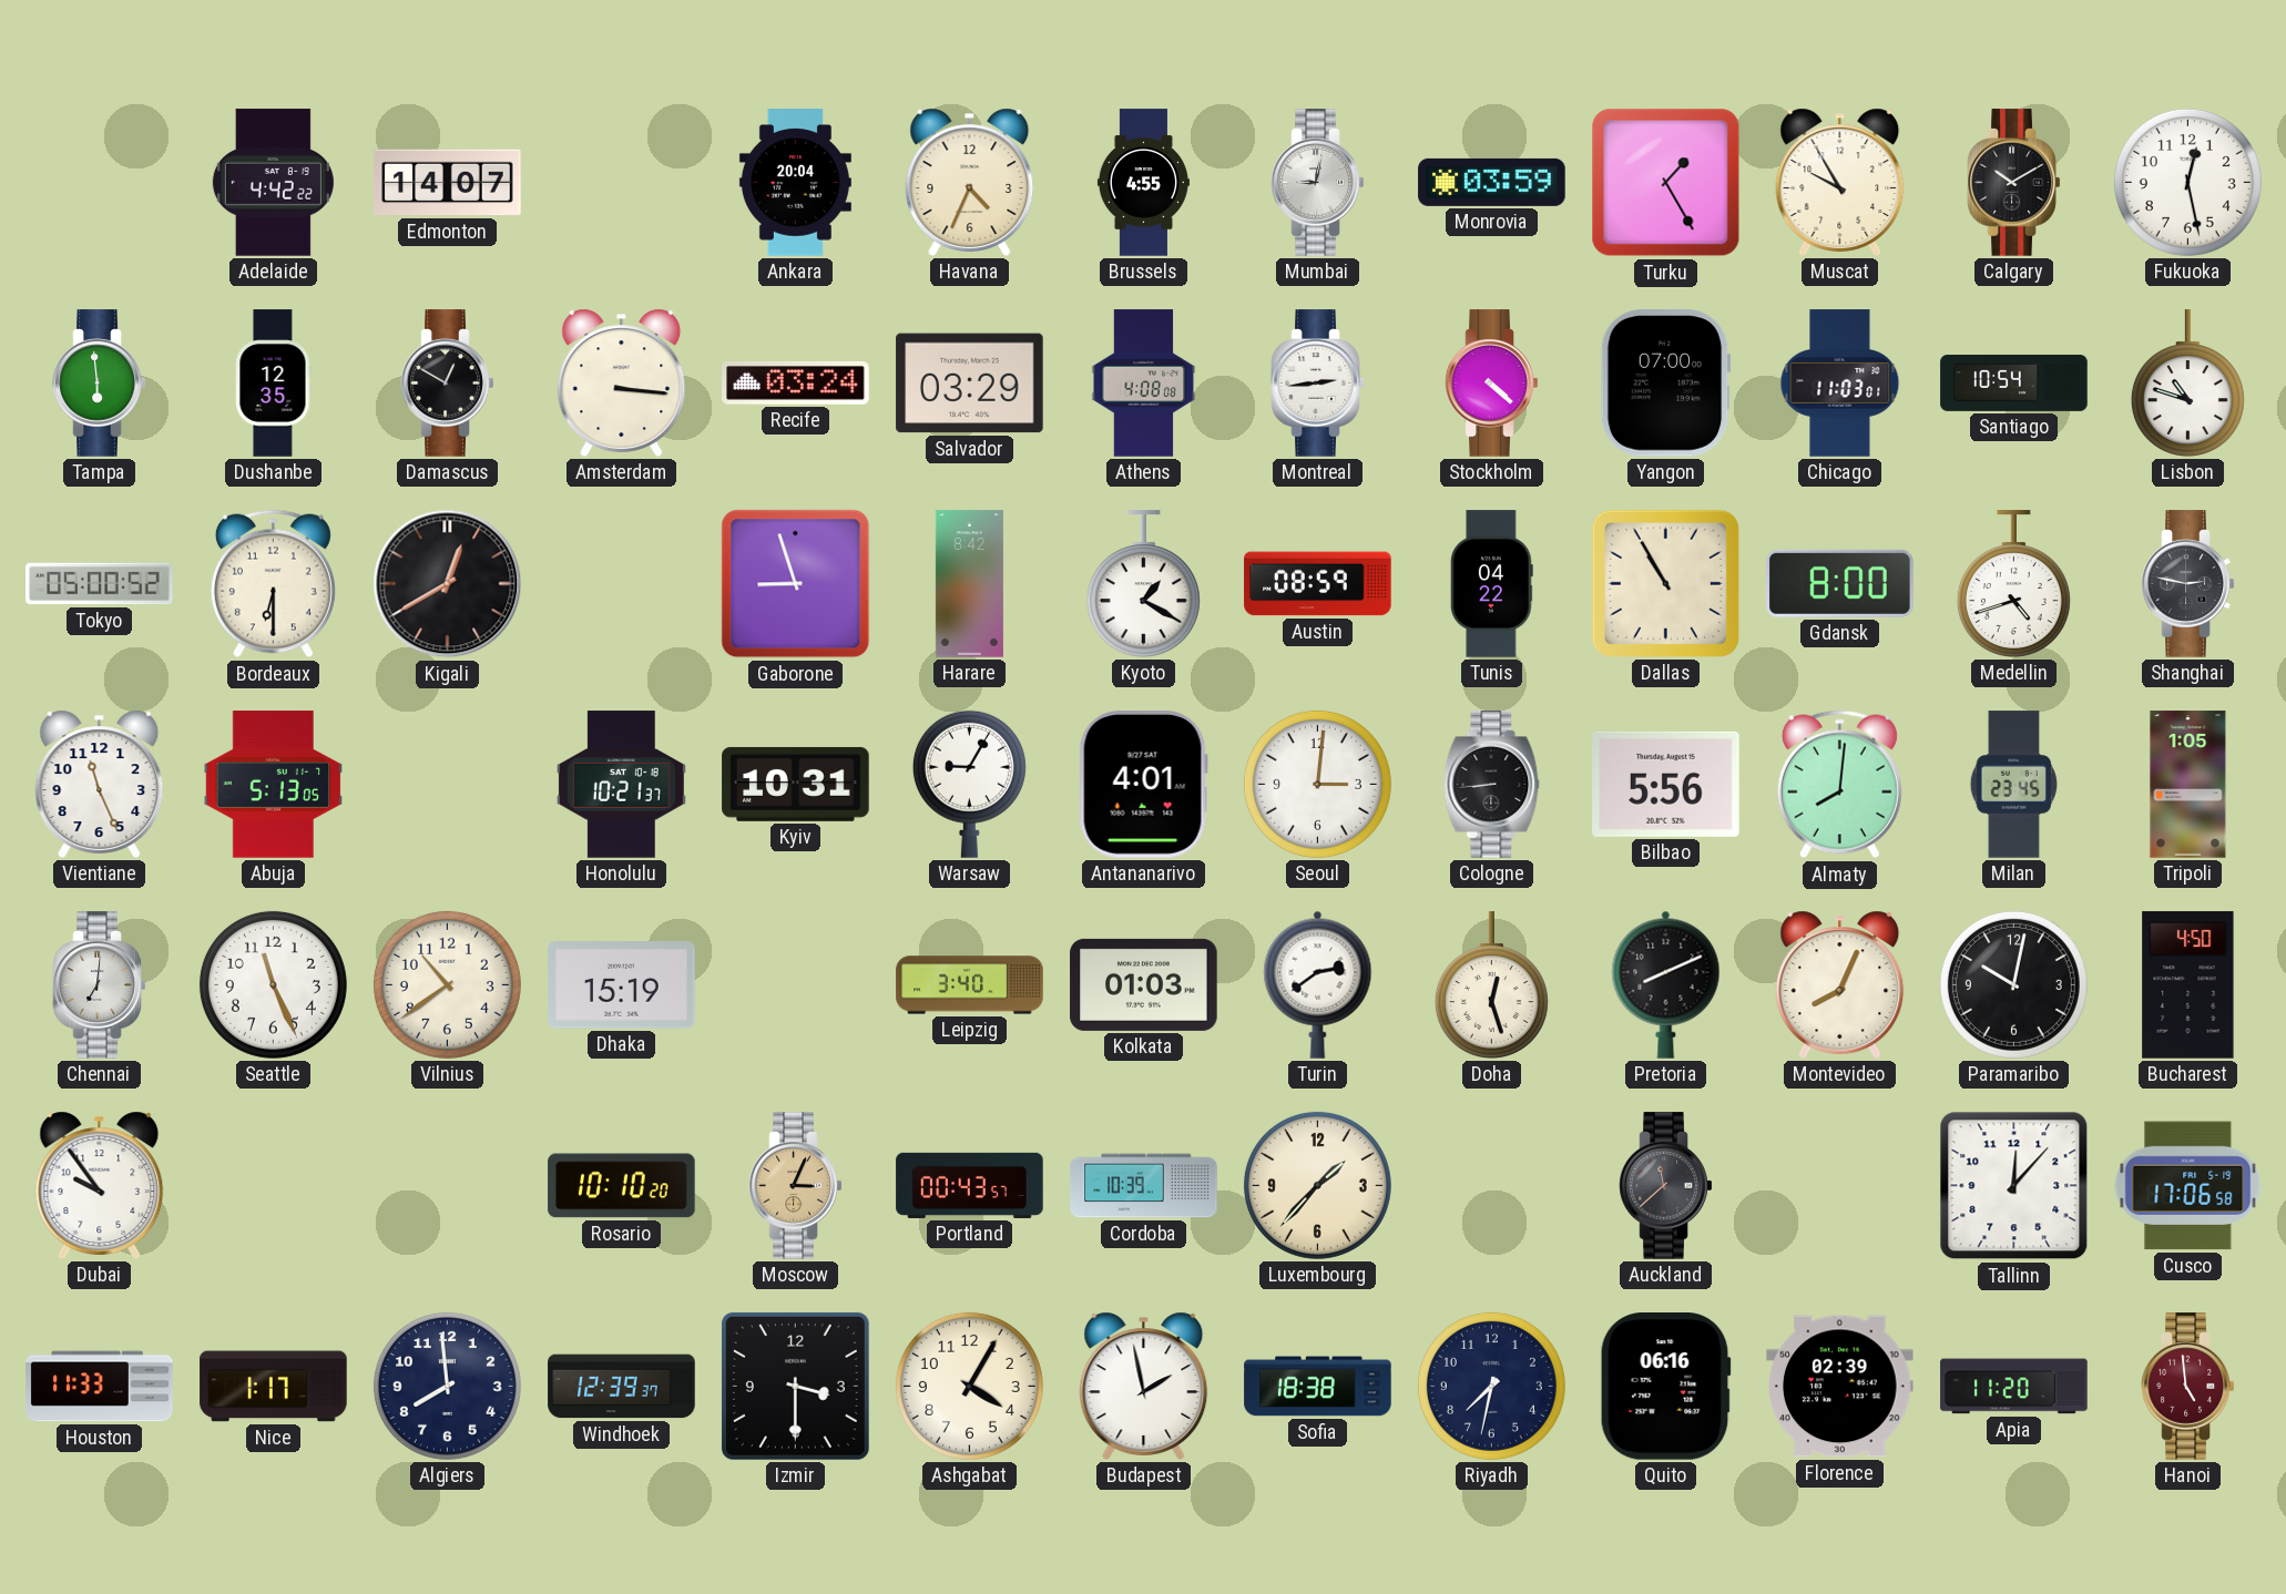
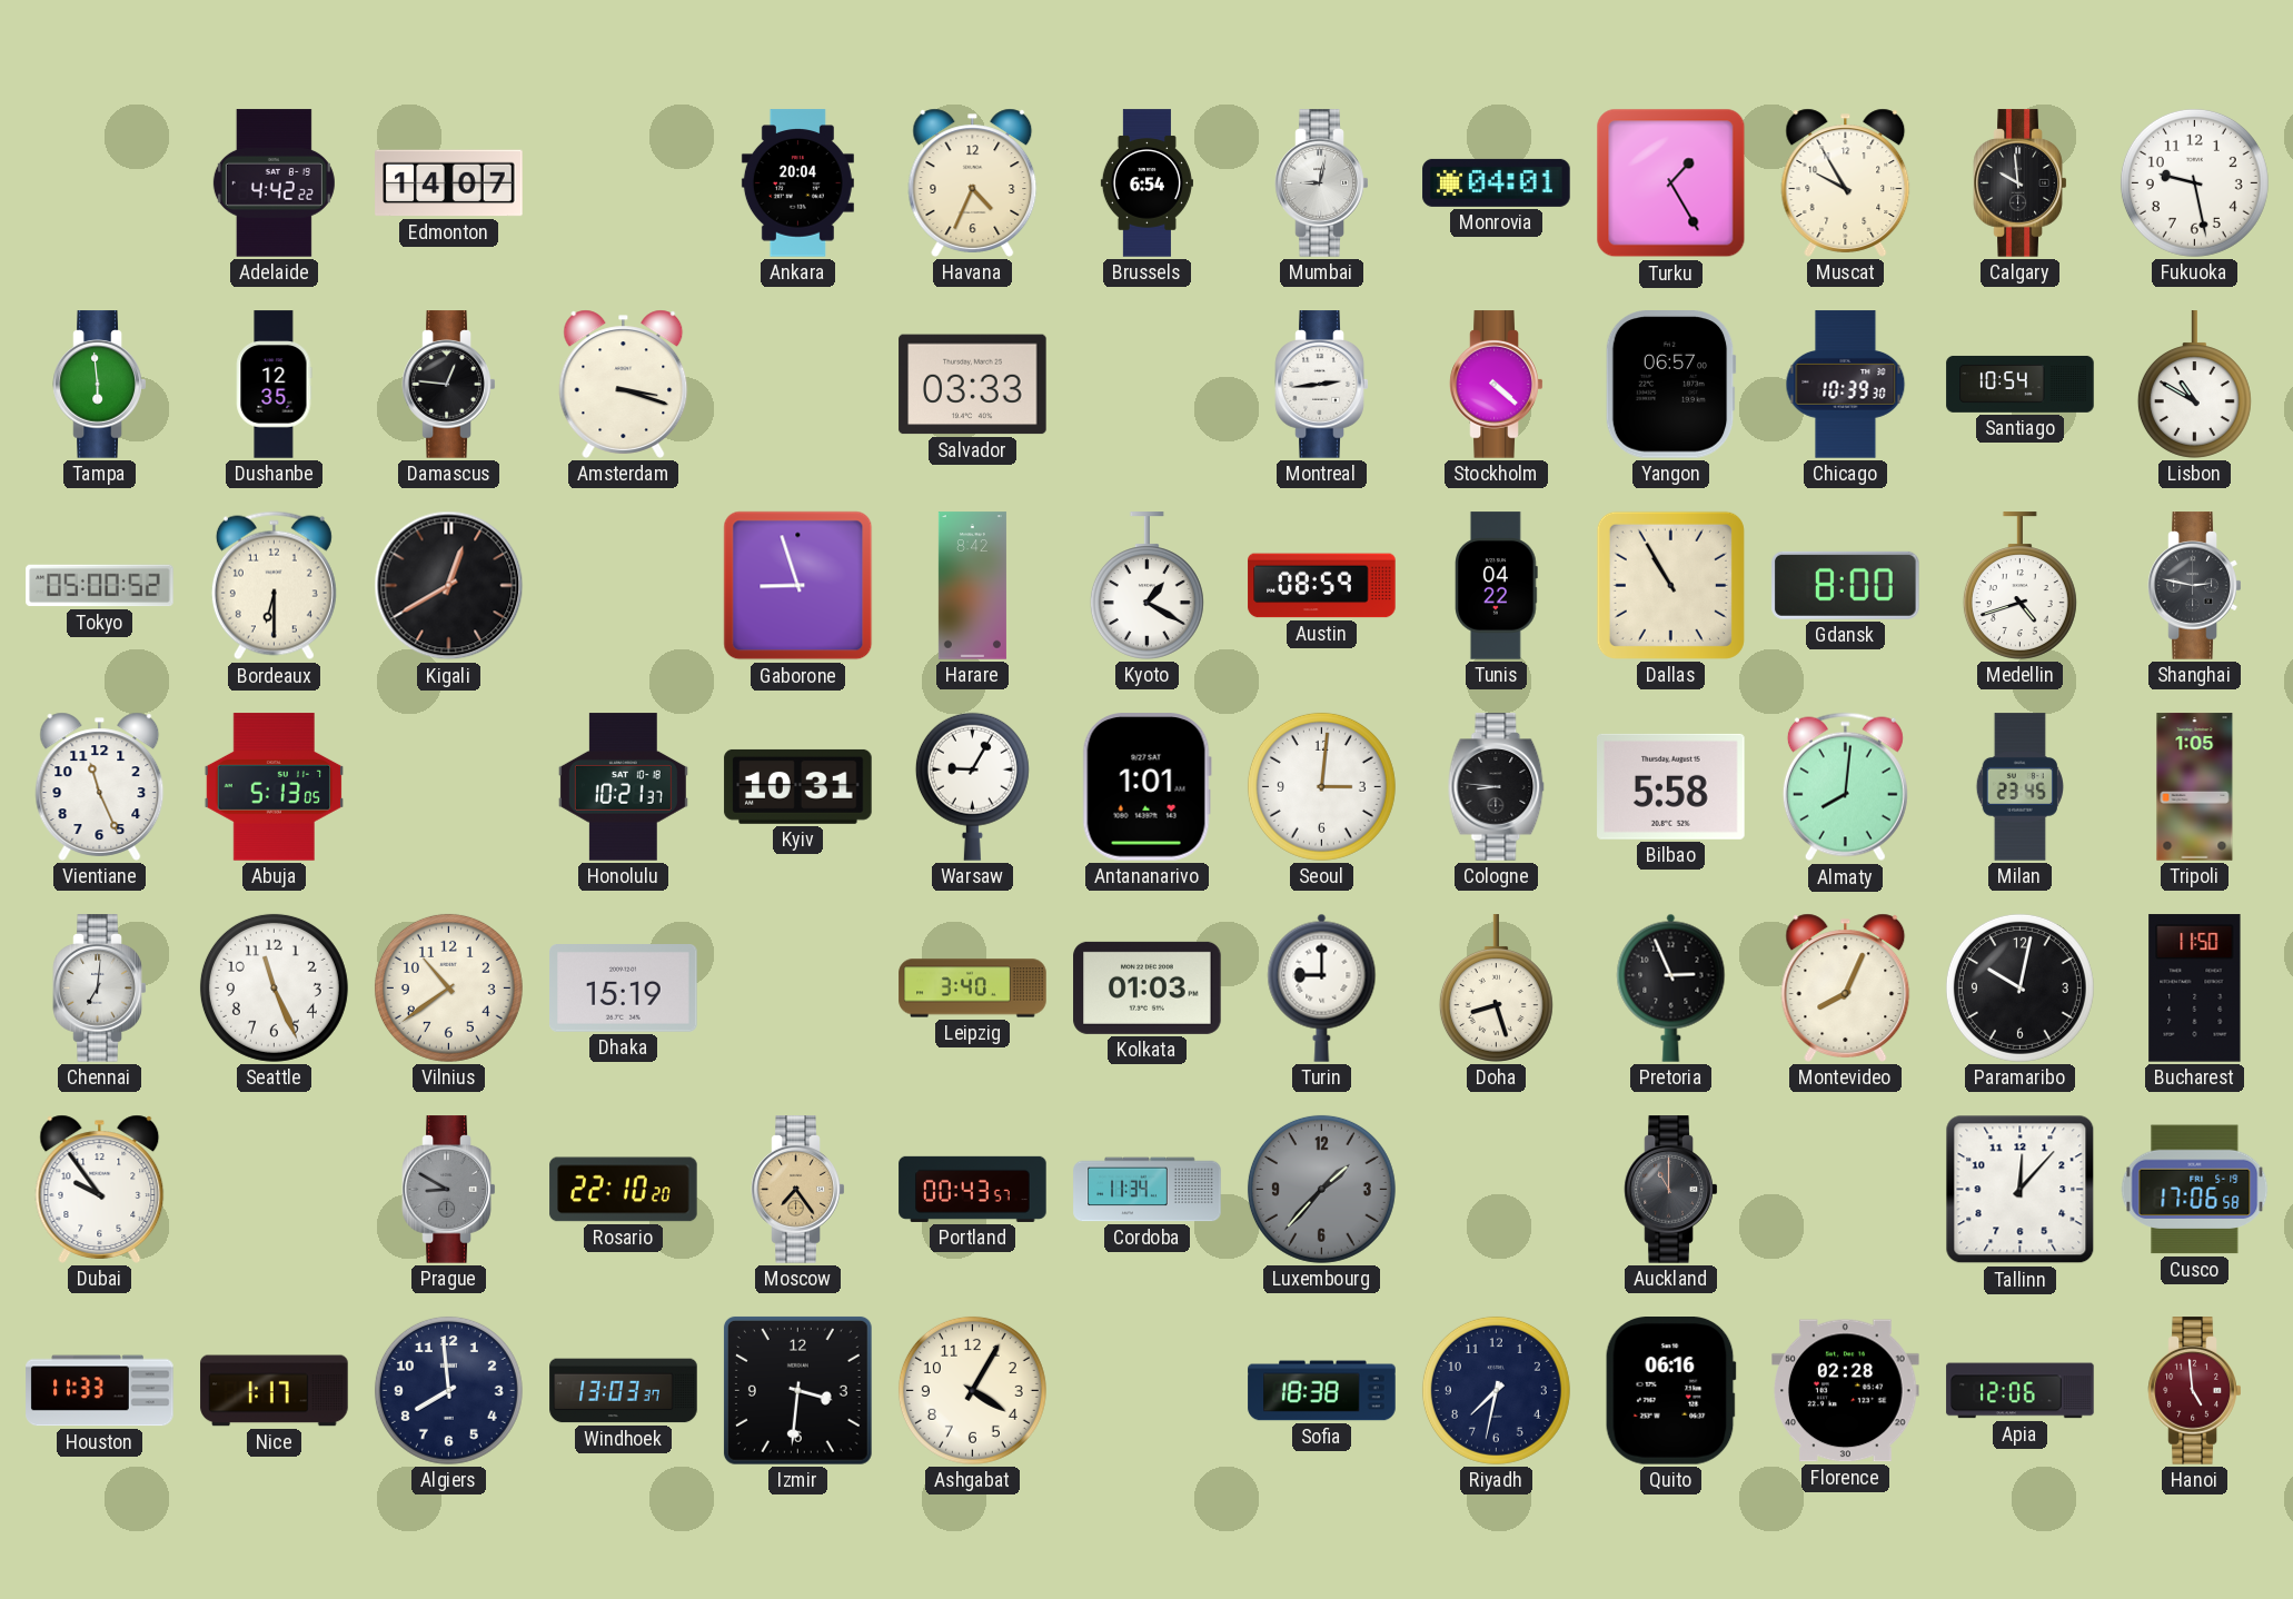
Brussels: 4:55 -> 6:54 (1146, 183)
Monrovia: 03:59 -> 04:01 (1497, 182)
Calgary: 10:10 -> 9:59 (2021, 183)
Fukuoka: 12:28 -> 9:28 (2194, 182)
Damascus: 12:50 -> 12:46 (449, 385)
Amsterdam: 3:16 -> 3:18 (624, 384)
Recife: 03:24 -> none (796, 382)
Salvador: 03:29 -> 03:33 (973, 385)
Athens: 4:08 -> none (1144, 384)
Yangon: 07:00 -> 06:57 (1670, 385)
Chicago: 11:03 -> 10:39 (1846, 385)
Lisbon: 10:48 -> 10:50 (2194, 385)
Antananarivo: 4:01 -> 1:01 (1146, 787)
Cologne: 8:44 -> 8:46 (1497, 787)
Bilbao: 5:56 -> 5:58 (1671, 786)
Turin: 2:39 -> 9:00 (1322, 987)
Doha: 12:27 -> 8:27 (1496, 989)
Pretoria: 8:11 -> 2:56 (1671, 987)
Bucharest: 4:50 -> 11:50 (2195, 989)
Prague: none -> 8:50 (449, 1190)
Rosario: 10:10 -> 22:10 (624, 1190)
Moscow: 3:04 -> 7:24 (798, 1190)
Cordoba: 10:39 -> 11:34 (1148, 1190)
Luxembourg dial: cream -> grey (1321, 1189)
Auckland: 11:38 -> 11:00 (1671, 1190)
Windhoek: 12:39 -> 13:03 (624, 1391)
Izmir: 3:30 -> 3:31 (797, 1390)
Budapest: 1:58 -> none (1144, 1386)
Florence: 02:39 -> 02:28 (1846, 1391)
Apia: 11:20 -> 12:06 (2021, 1391)
